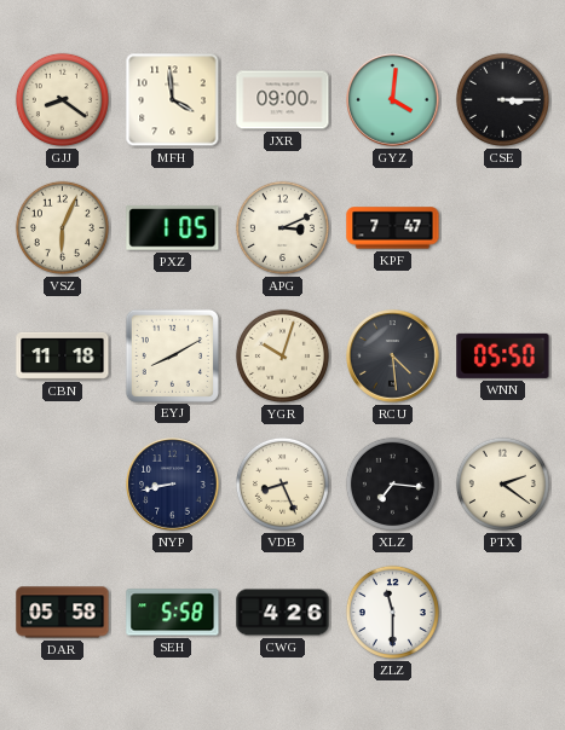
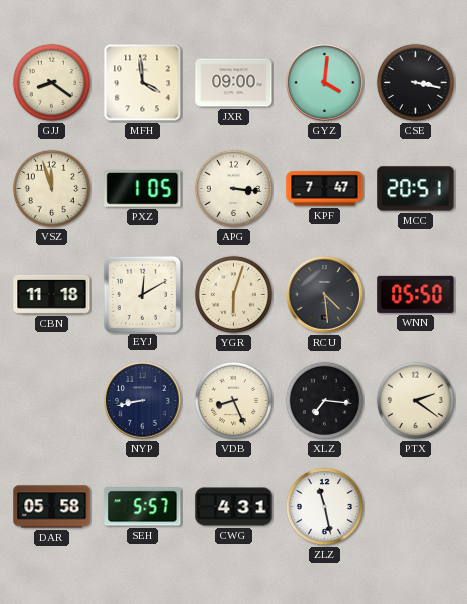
CSE: 3:15 -> 3:17 (415, 82)
VSZ: 6:04 -> 11:57 (51, 188)
APG: 3:11 -> 3:16 (233, 188)
MCC: none -> 20:51 (416, 189)
EYJ: 8:10 -> 12:10 (142, 294)
YGR: 10:03 -> 6:03 (233, 294)
SEH: 5:58 -> 5:57 (143, 507)
CWG: 4:26 -> 4:31 (234, 507)
ZLZ: 11:30 -> 11:28 (324, 506)
